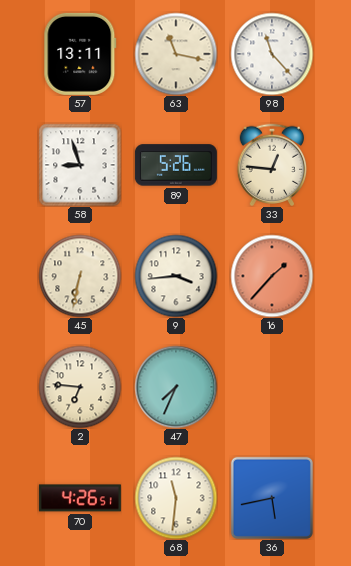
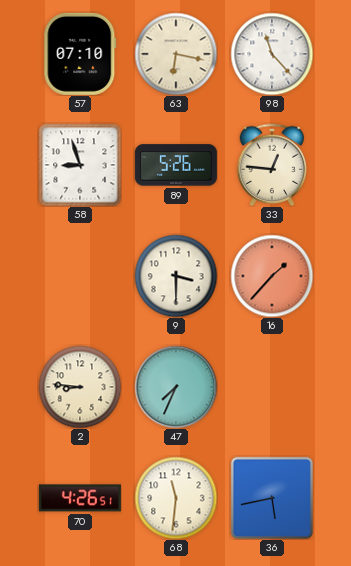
57: 13:11 -> 07:10 (80, 54)
63: 11:17 -> 6:17 (176, 54)
45: 6:32 -> none (80, 276)
9: 3:44 -> 3:30 (176, 276)
2: 6:46 -> 8:46 (80, 387)
